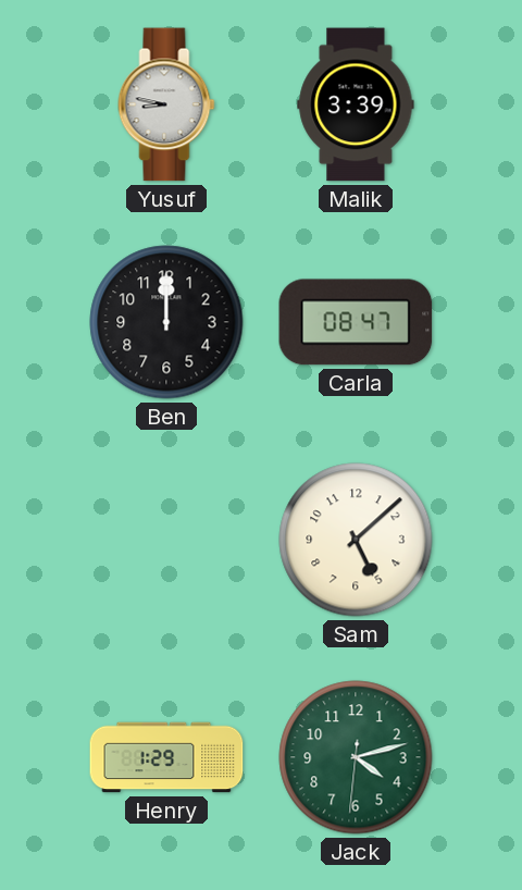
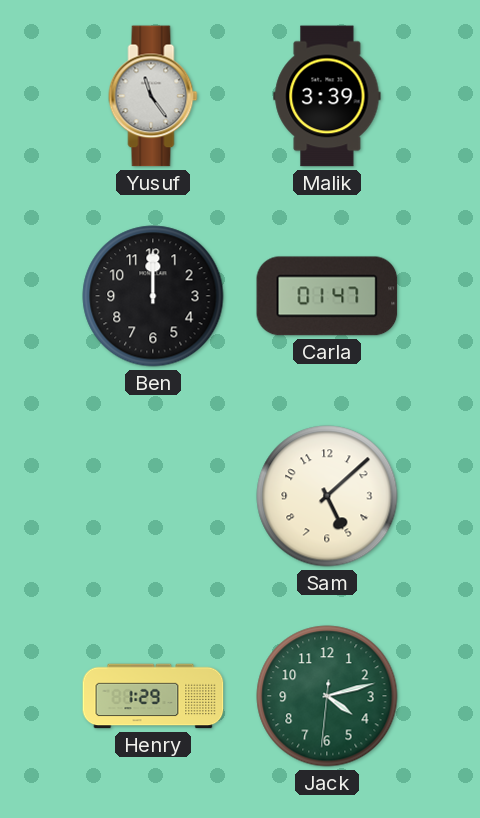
Yusuf: 8:47 -> 11:24 (153, 96)
Carla: 08:47 -> 01:47 (327, 296)
